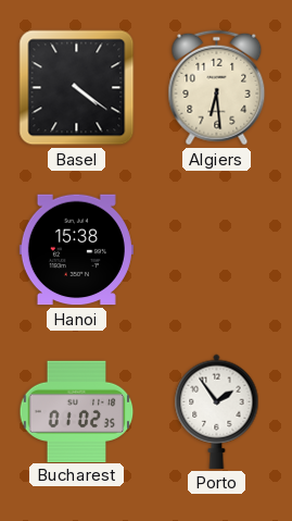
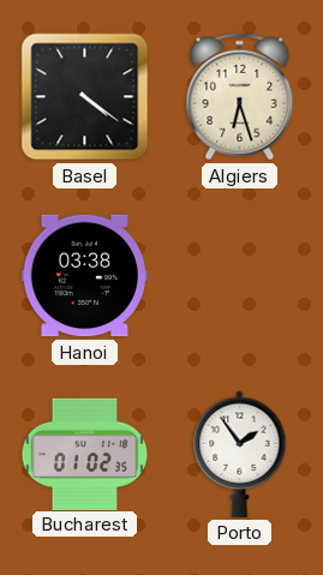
Algiers: 6:29 -> 6:27 (240, 97)
Hanoi: 15:38 -> 03:38 (84, 276)
